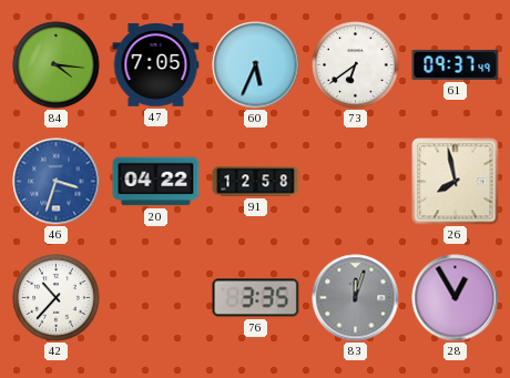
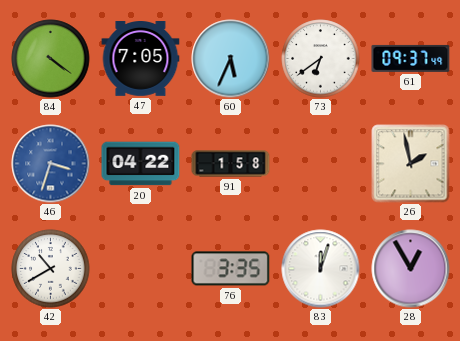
84: 4:16 -> 4:21 (51, 59)
91: 12:58 -> 1:58 (231, 164)
26: 7:58 -> 1:58 (411, 164)
42: 10:37 -> 10:40 (51, 269)
83 dial: grey -> white (321, 269)
